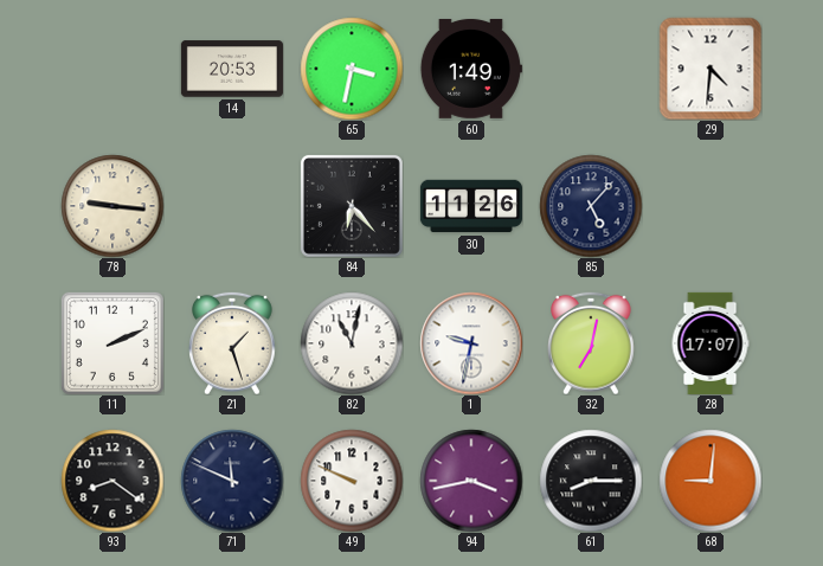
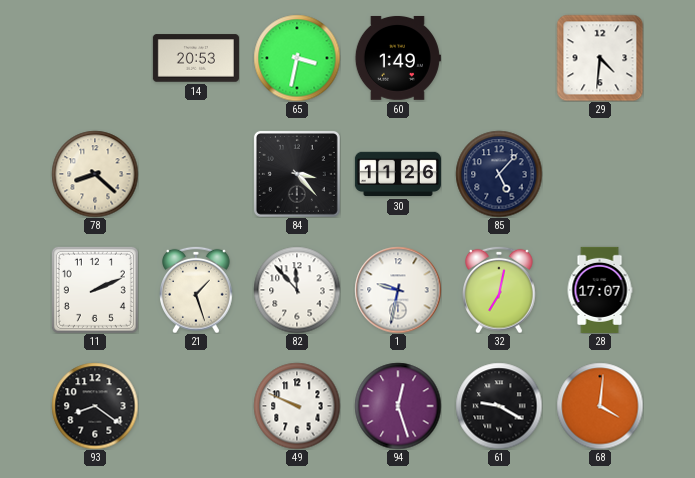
78: 9:16 -> 8:22 (95, 174)
84: 6:23 -> 3:23 (297, 174)
82: 11:02 -> 11:53 (297, 290)
71: 11:49 -> none (232, 481)
94: 3:43 -> 12:27 (398, 406)
61: 8:15 -> 9:20 (499, 406)
68: 9:01 -> 4:01 (600, 406)
